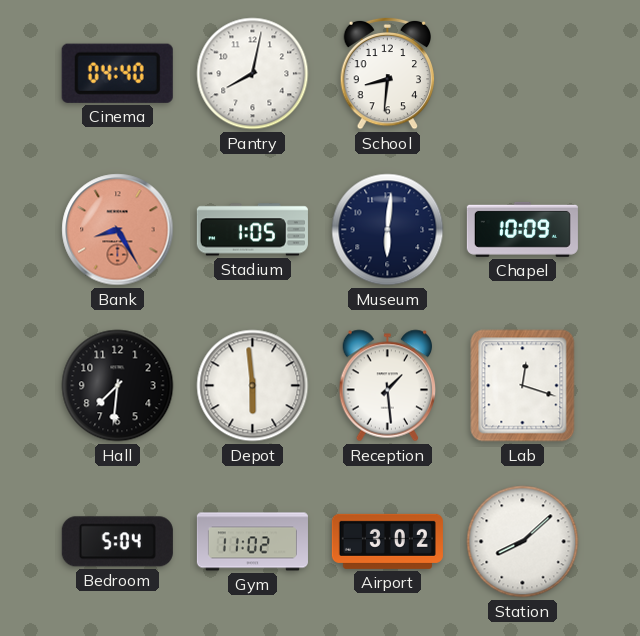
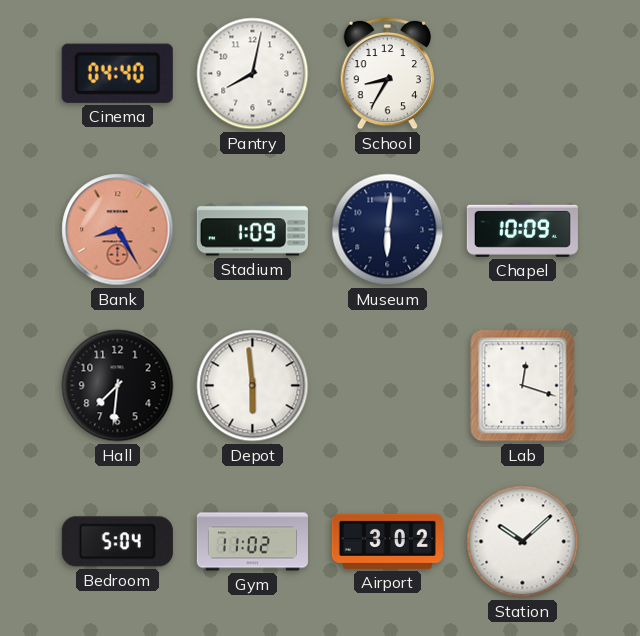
School: 8:31 -> 8:35 (388, 73)
Stadium: 1:05 -> 1:09 (252, 230)
Reception: 1:29 -> none (387, 386)
Station: 8:08 -> 10:08 (523, 542)
